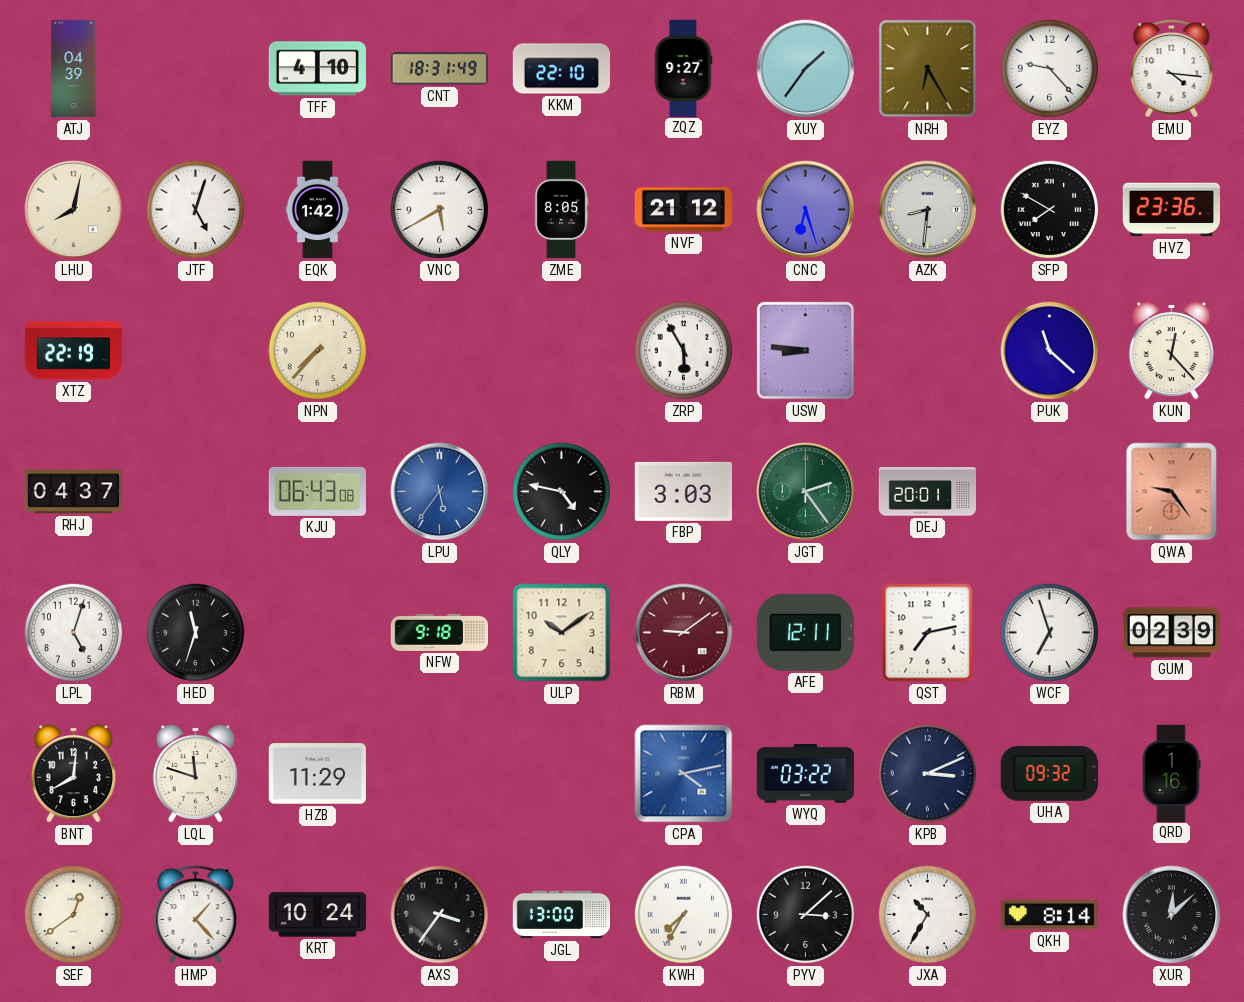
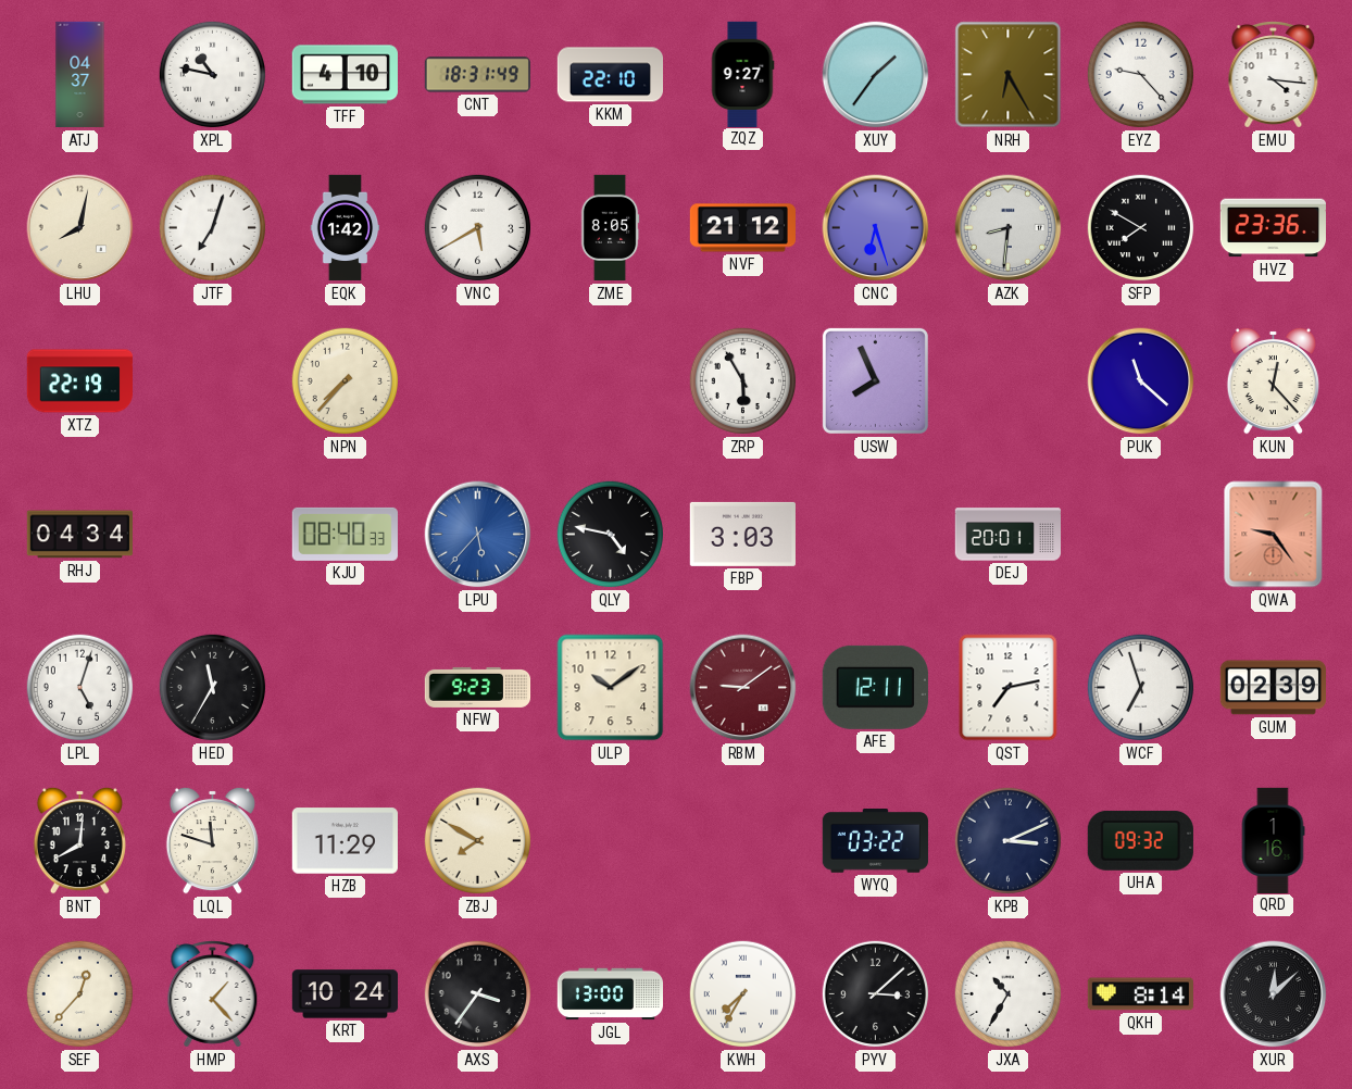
ATJ: 04:39 -> 04:37 (80, 75)
XPL: none -> 10:47 (213, 75)
JTF: 5:03 -> 7:03 (213, 228)
USW: 8:46 -> 7:56 (875, 380)
RHJ: 04:37 -> 04:34 (79, 535)
KJU: 06:43 -> 08:40 (345, 534)
LPU: 5:36 -> 5:37 (478, 535)
JGT: 2:24 -> none (806, 492)
HED: 11:33 -> 11:35 (213, 688)
NFW: 9:18 -> 9:23 (478, 687)
ZBJ: none -> 7:50 (478, 841)
CPA: 4:13 -> none (684, 774)
SEF: 12:39 -> 12:37 (80, 994)
